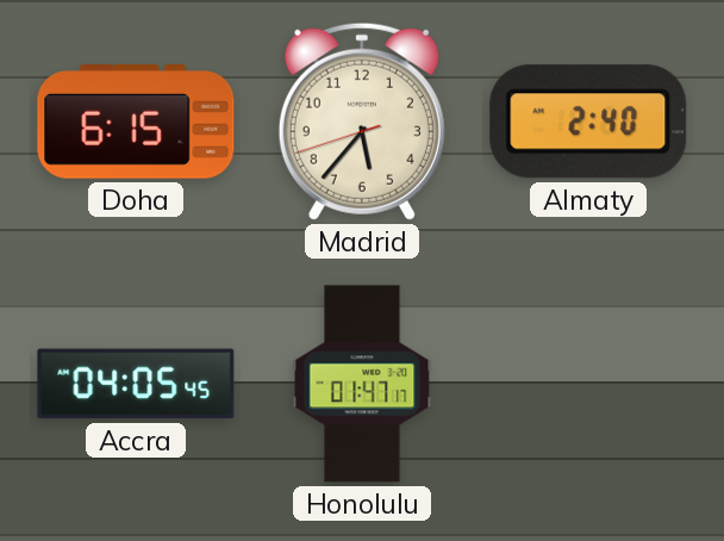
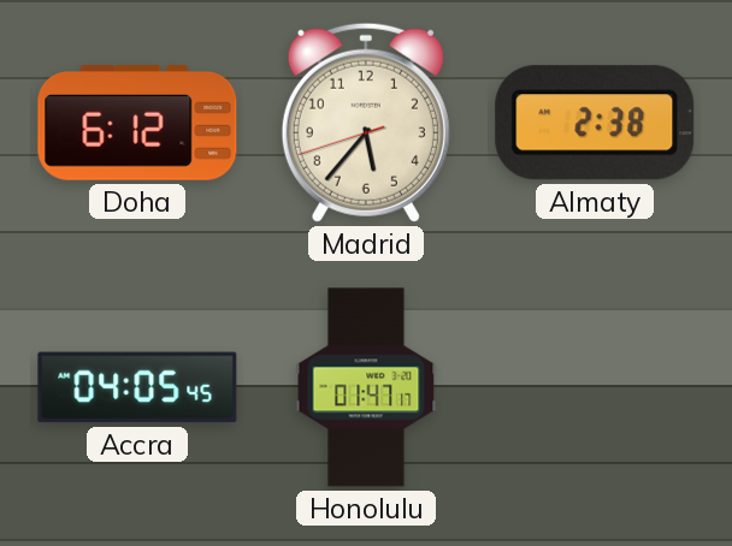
Doha: 6:15 -> 6:12 (137, 124)
Almaty: 2:40 -> 2:38 (595, 123)
